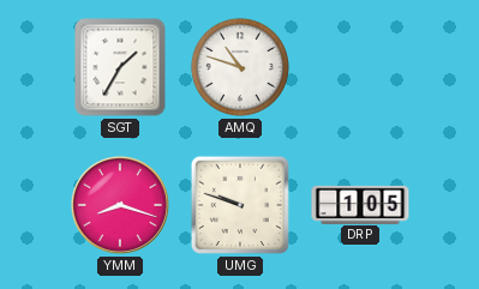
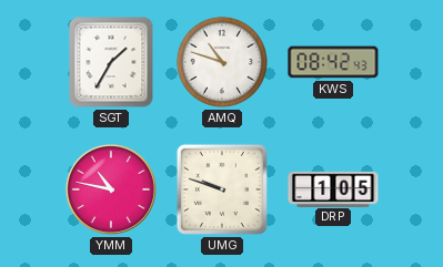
KWS: none -> 08:42 (333, 62)
YMM: 8:18 -> 10:47 (111, 189)
